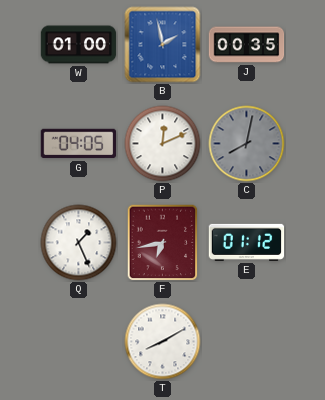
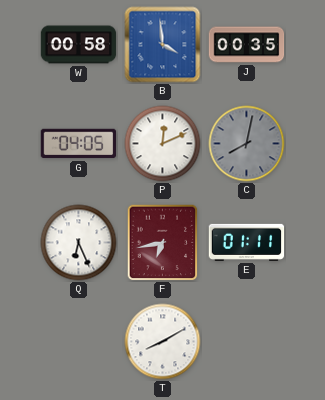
W: 01:00 -> 00:58 (79, 45)
B: 1:58 -> 3:59 (163, 45)
Q: 1:26 -> 6:26 (79, 243)
E: 01:12 -> 01:11 (247, 242)
